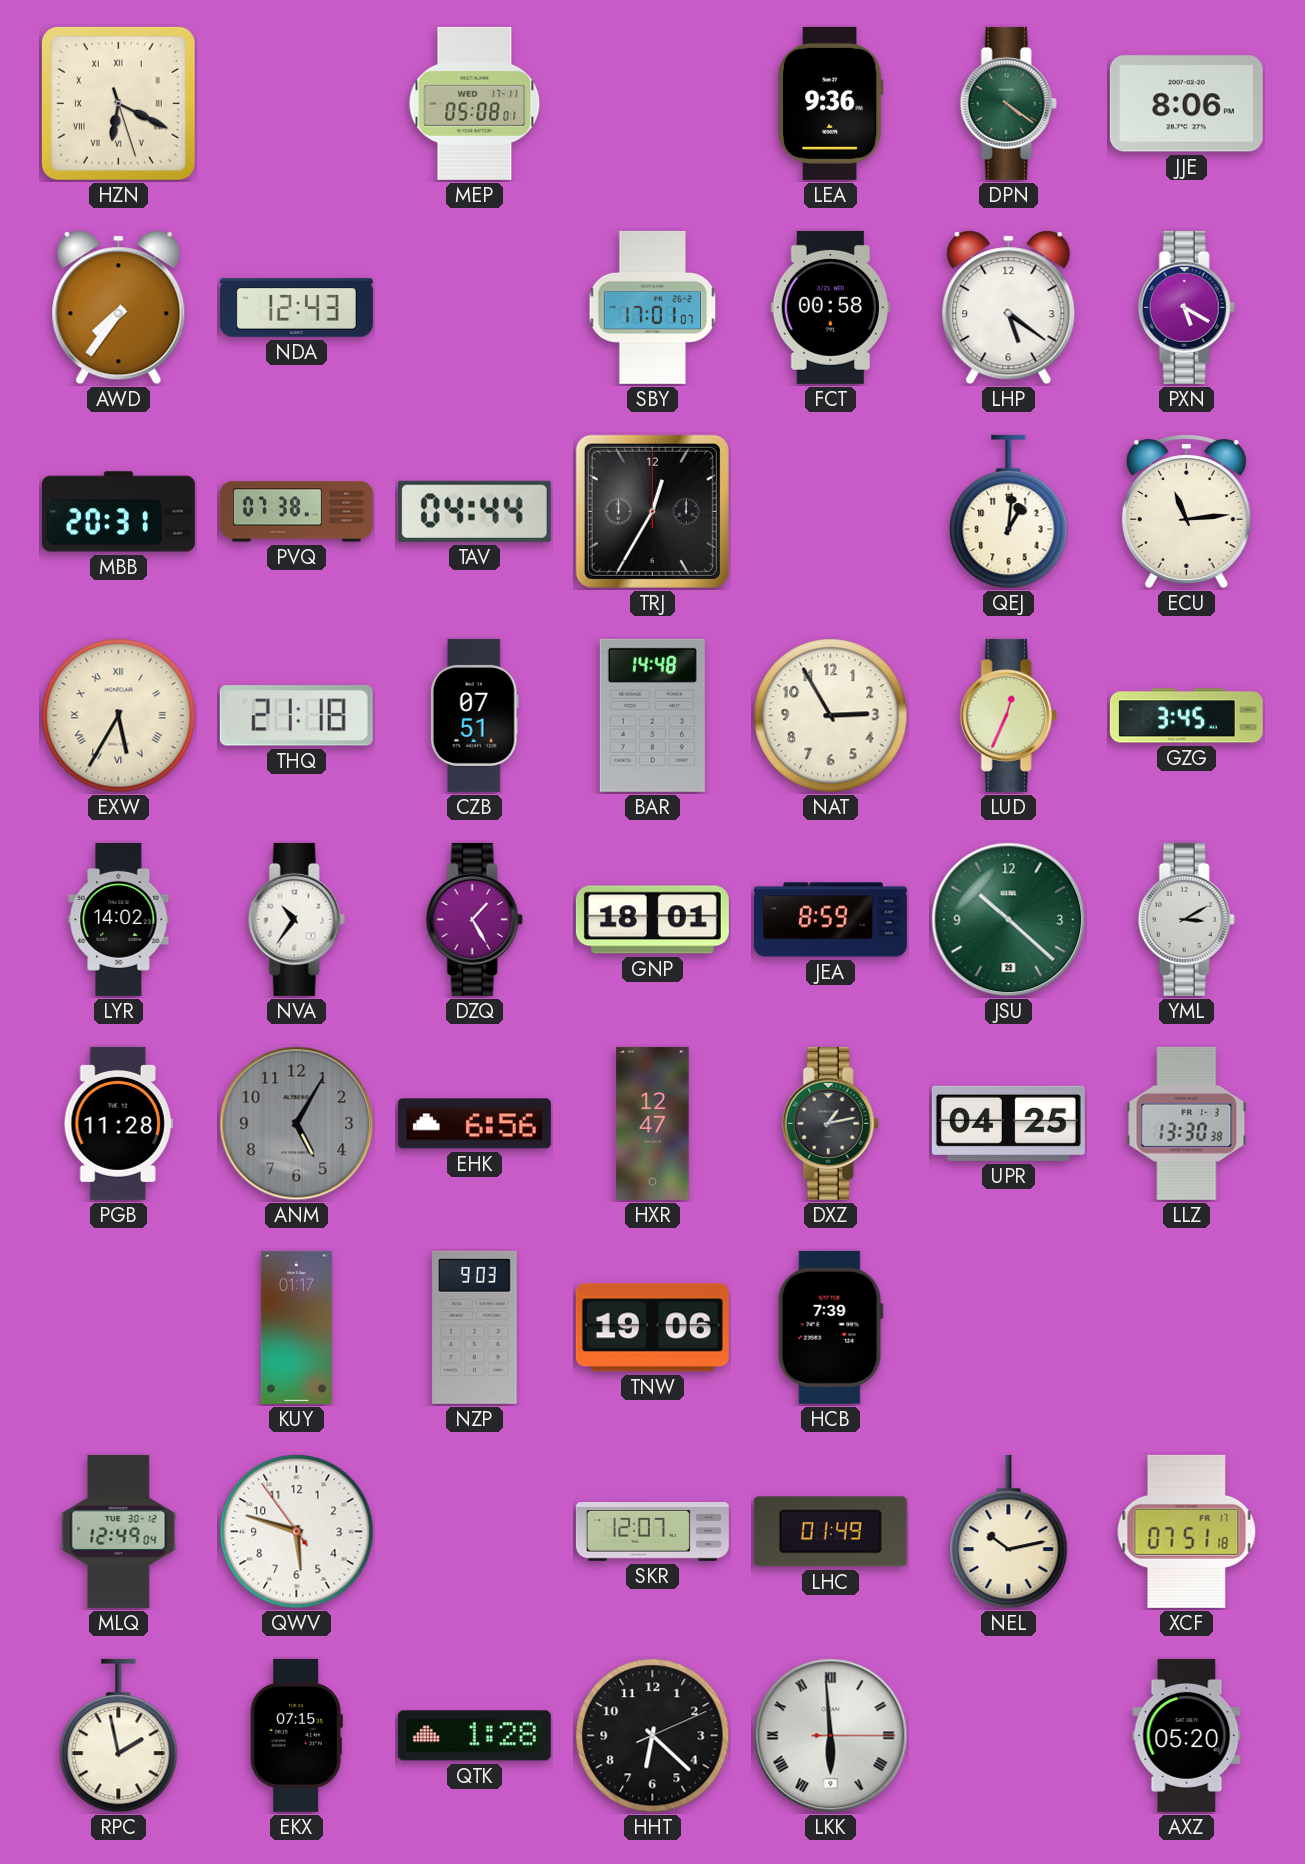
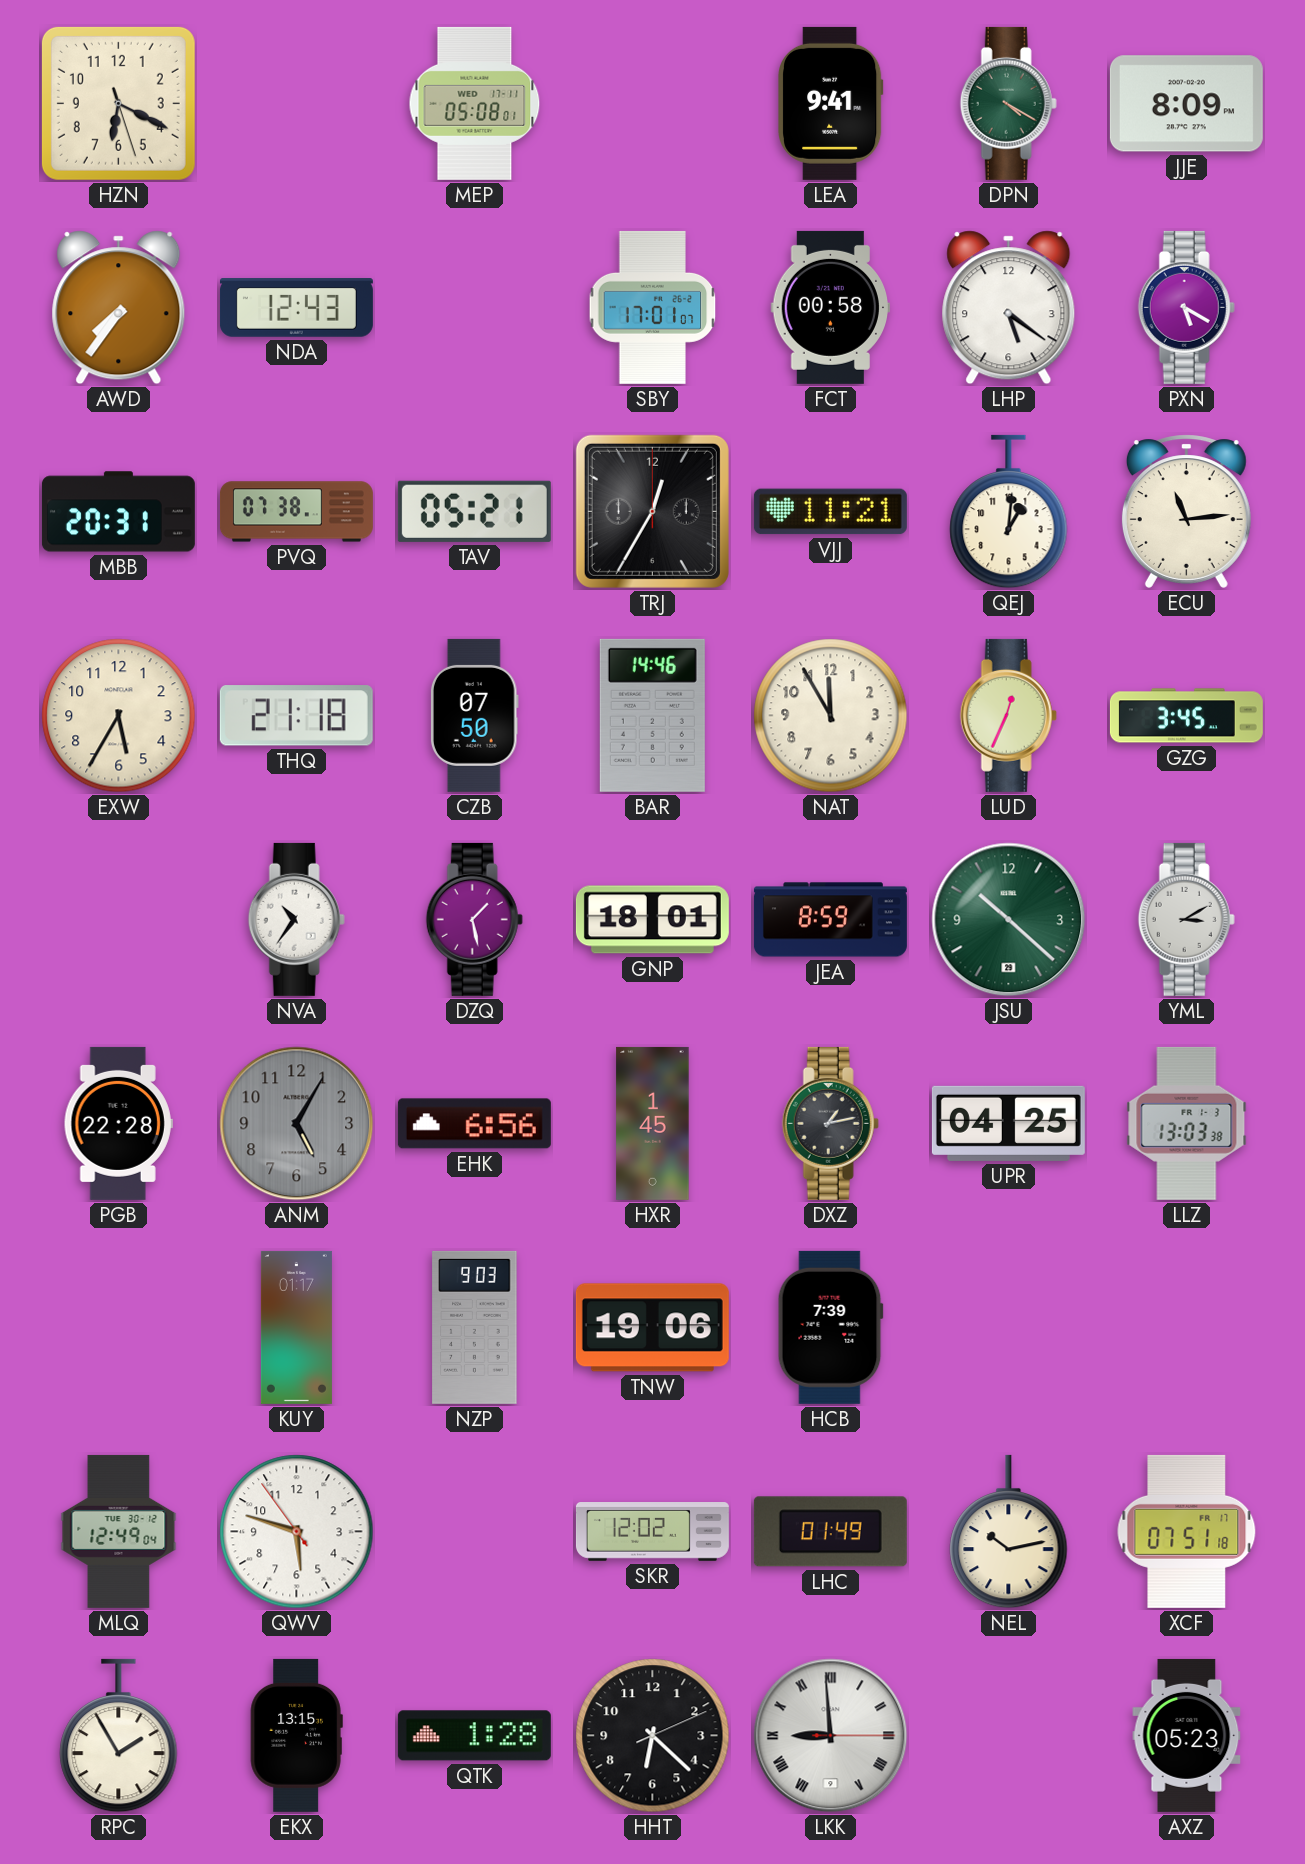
HZN numerals: Roman -> Arabic (118, 103)
LEA: 9:36 -> 9:41 (831, 103)
DPN: 4:21 -> 4:20 (1008, 103)
JJE: 8:06 -> 8:09 (1186, 104)
TAV: 04:44 -> 05:21 (474, 511)
VJJ: none -> 11:21 (830, 512)
EXW numerals: Roman -> Arabic (119, 716)
CZB: 07:51 -> 07:50 (474, 715)
BAR: 14:48 -> 14:46 (652, 715)
NAT: 2:55 -> 11:55 (831, 716)
LYR: 14:02 -> none (119, 919)
DZQ: 1:25 -> 1:28 (474, 919)
PGB: 11:28 -> 22:28 (118, 1123)
HXR: 12:47 -> 1:45 (653, 1123)
LLZ: 13:30 -> 13:03 (1187, 1123)
SKR: 12:07 -> 12:02 (652, 1532)
RPC: 1:58 -> 1:55 (119, 1736)
EKX: 07:15 -> 13:15 (296, 1735)
LKK: 5:59 -> 8:59 (831, 1736)
AXZ: 05:20 -> 05:23 (1187, 1735)
